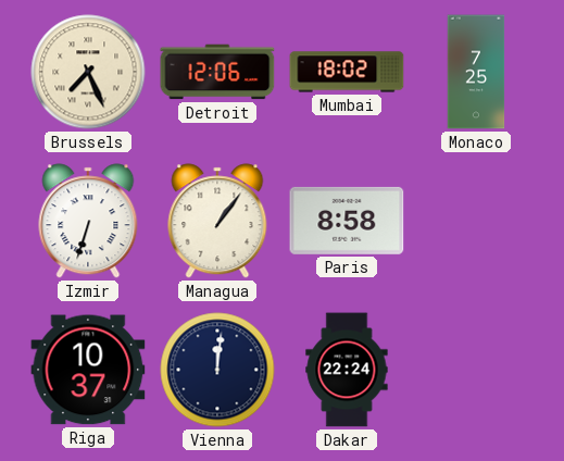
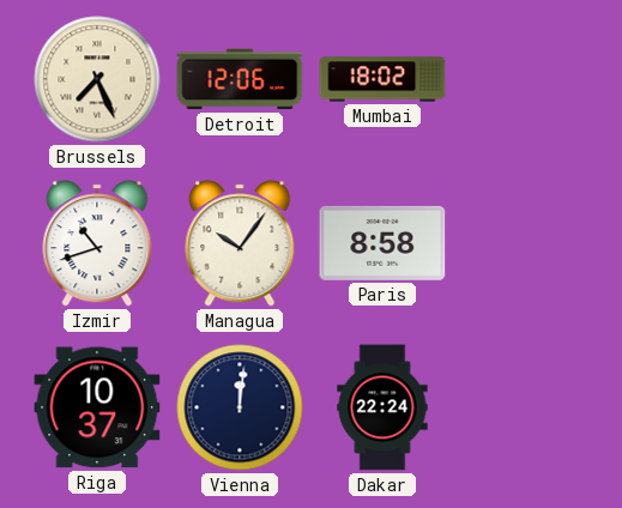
Monaco: 7:25 -> none (476, 72)
Izmir: 6:33 -> 10:42 (97, 243)
Managua: 1:06 -> 10:06 (240, 243)
